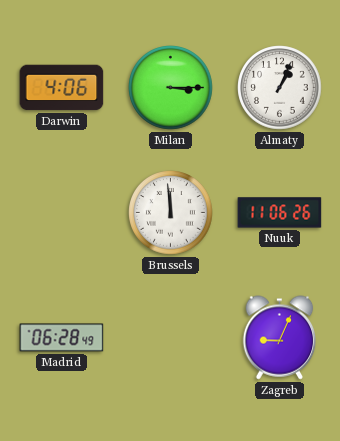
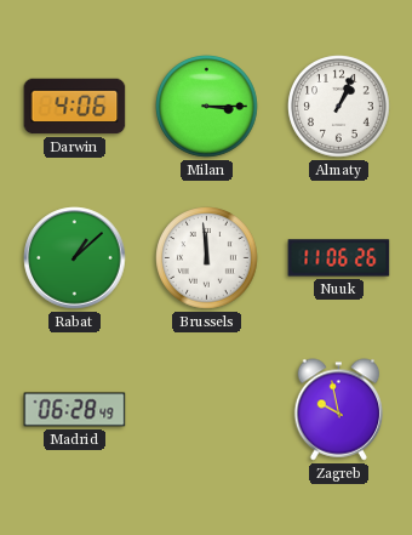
Rabat: none -> 1:08 (75, 258)
Zagreb: 9:04 -> 9:58 (339, 410)
